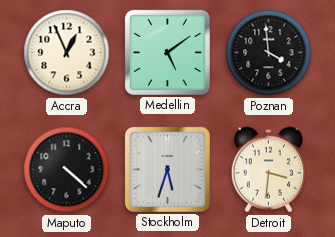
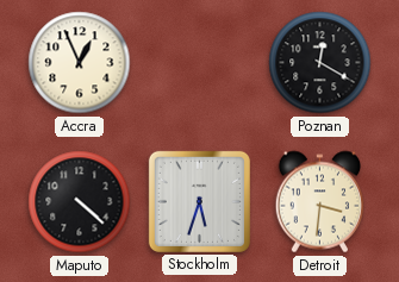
Medellin: 5:09 -> none (167, 52)
Poznan: 3:59 -> 12:20 (320, 63)
